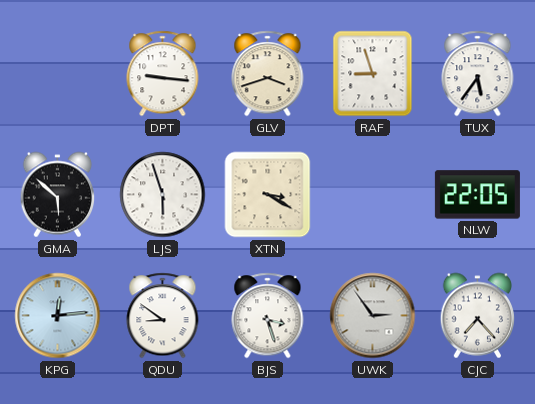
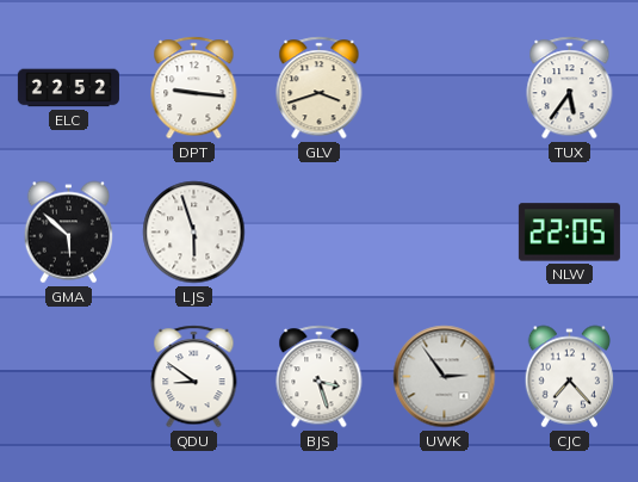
ELC: none -> 22:52 (68, 88)
RAF: 8:57 -> none (373, 74)
XTN: 3:20 -> none (268, 195)
KPG: 12:14 -> none (58, 316)
